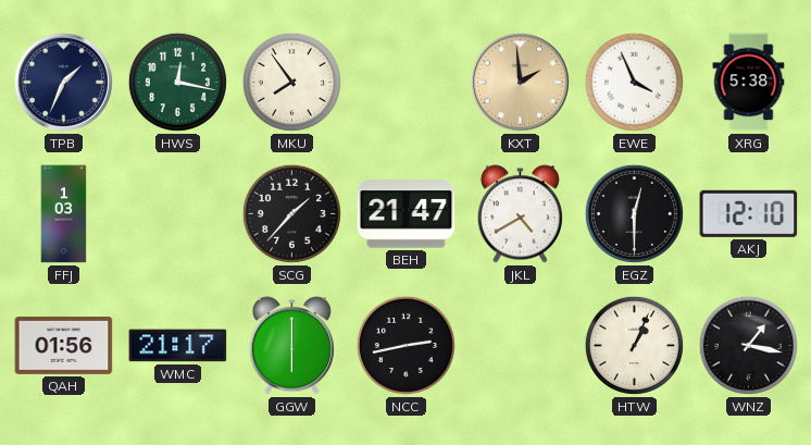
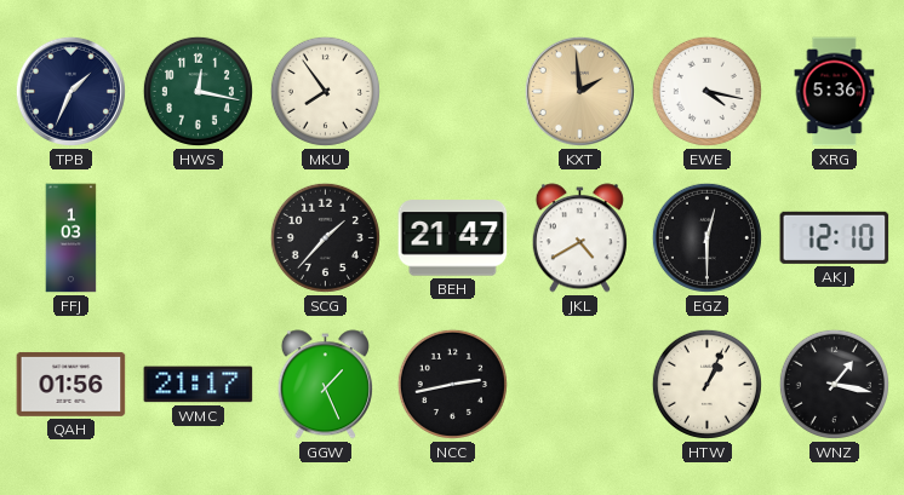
EWE: 3:56 -> 4:17 (706, 91)
XRG: 5:38 -> 5:36 (835, 92)
GGW: 6:00 -> 1:26 (325, 385)
